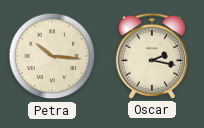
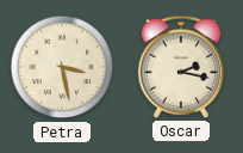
Petra: 10:16 -> 3:28 (62, 67)
